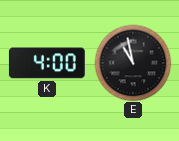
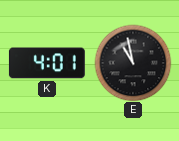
K: 4:00 -> 4:01 (47, 63)
